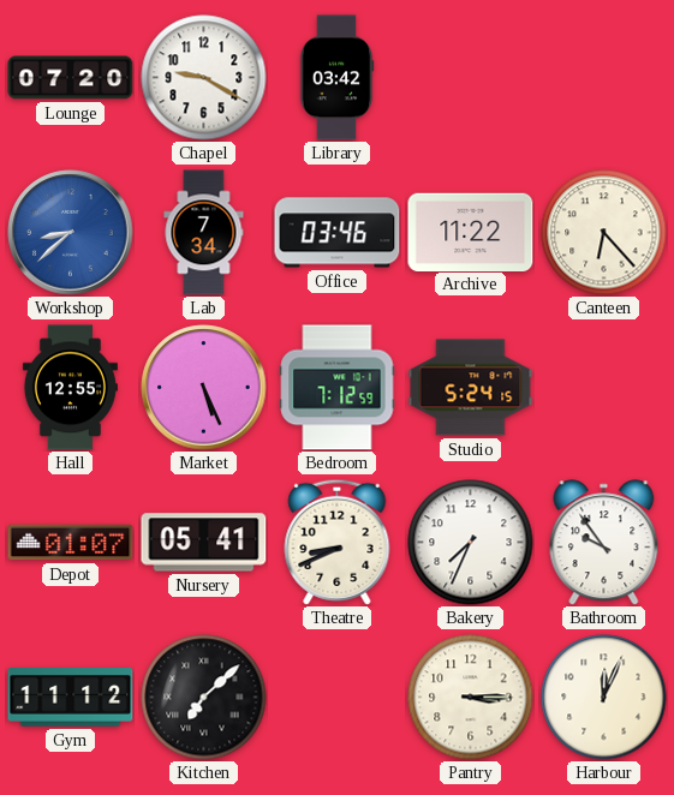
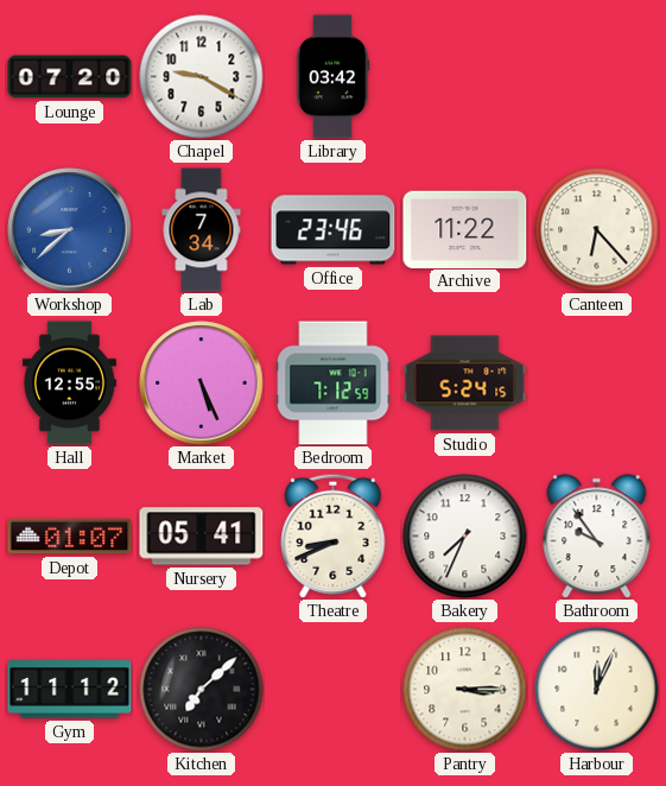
Office: 03:46 -> 23:46 (334, 230)
